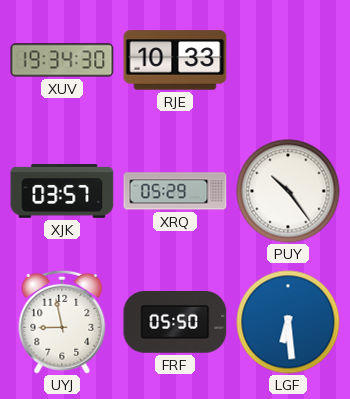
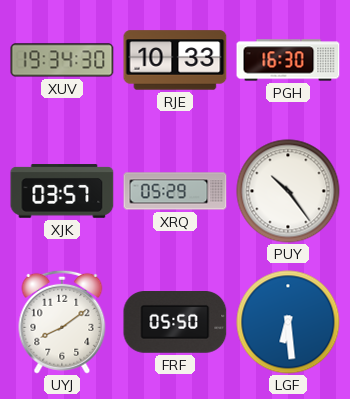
PGH: none -> 16:30 (288, 60)
UYJ: 8:58 -> 8:09 (62, 322)
